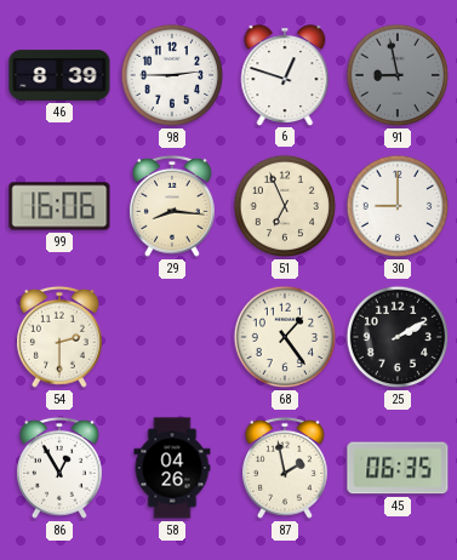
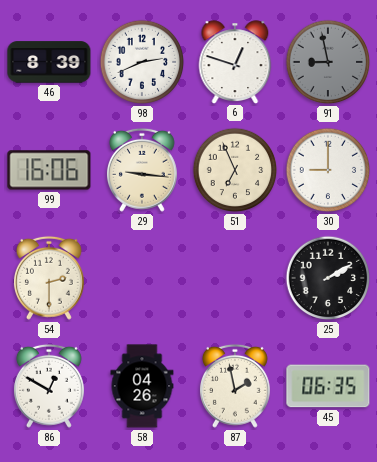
98: 2:45 -> 2:41 (142, 62)
29: 8:16 -> 9:16 (142, 170)
68: 1:24 -> none (285, 337)
86: 12:55 -> 12:50 (49, 386)
